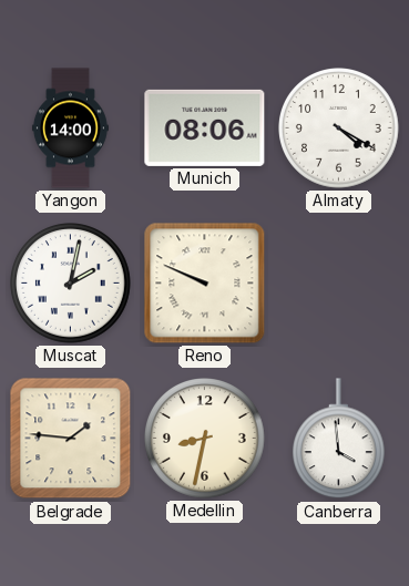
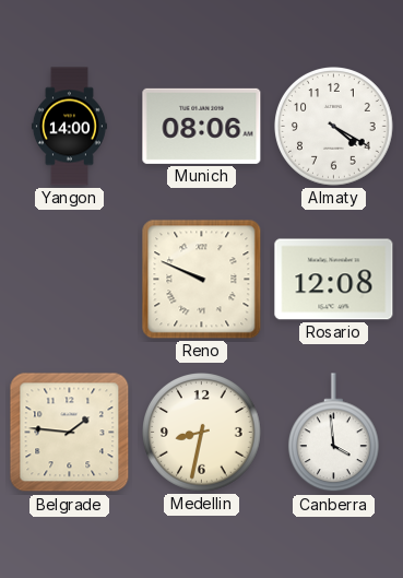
Muscat: 2:02 -> none (71, 284)
Rosario: none -> 12:08 (334, 280)
